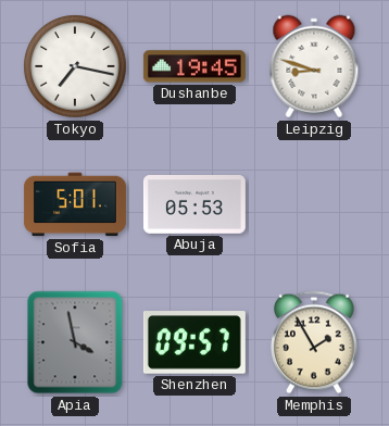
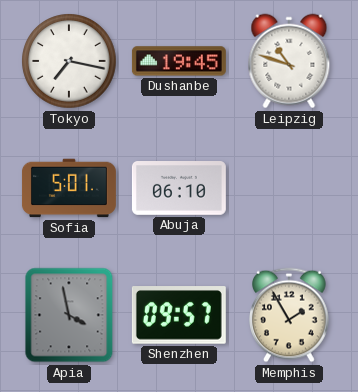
Leipzig: 8:48 -> 10:48 (289, 61)
Abuja: 05:53 -> 06:10 (179, 189)
